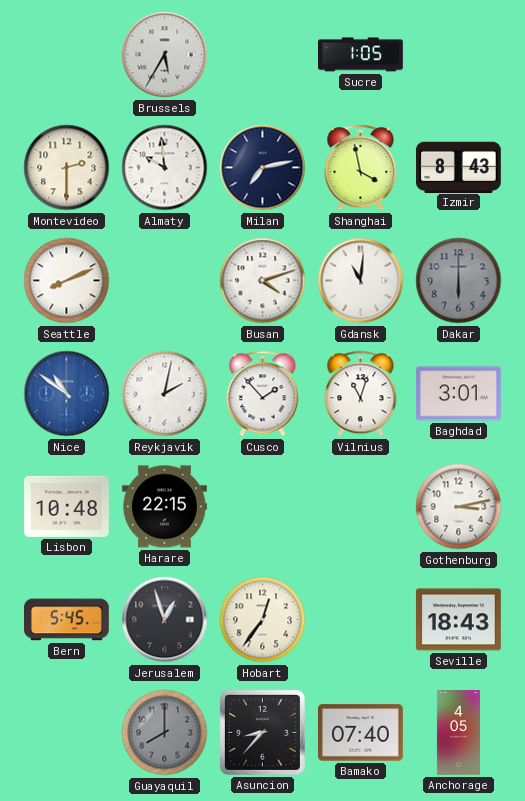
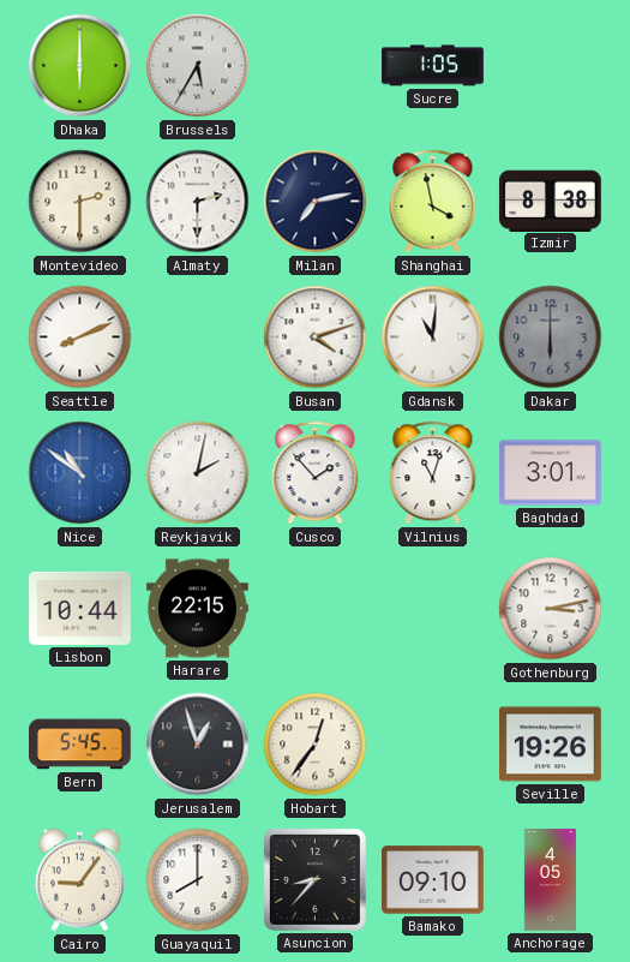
Dhaka: none -> 6:00 (80, 66)
Almaty: 9:59 -> 2:30 (198, 202)
Izmir: 8:43 -> 8:38 (550, 201)
Lisbon: 10:48 -> 10:44 (79, 608)
Seville: 18:43 -> 19:26 (550, 745)
Cairo: none -> 9:06 (79, 880)
Guayaquil dial: grey -> white (198, 880)
Bamako: 07:40 -> 09:10 (432, 880)
